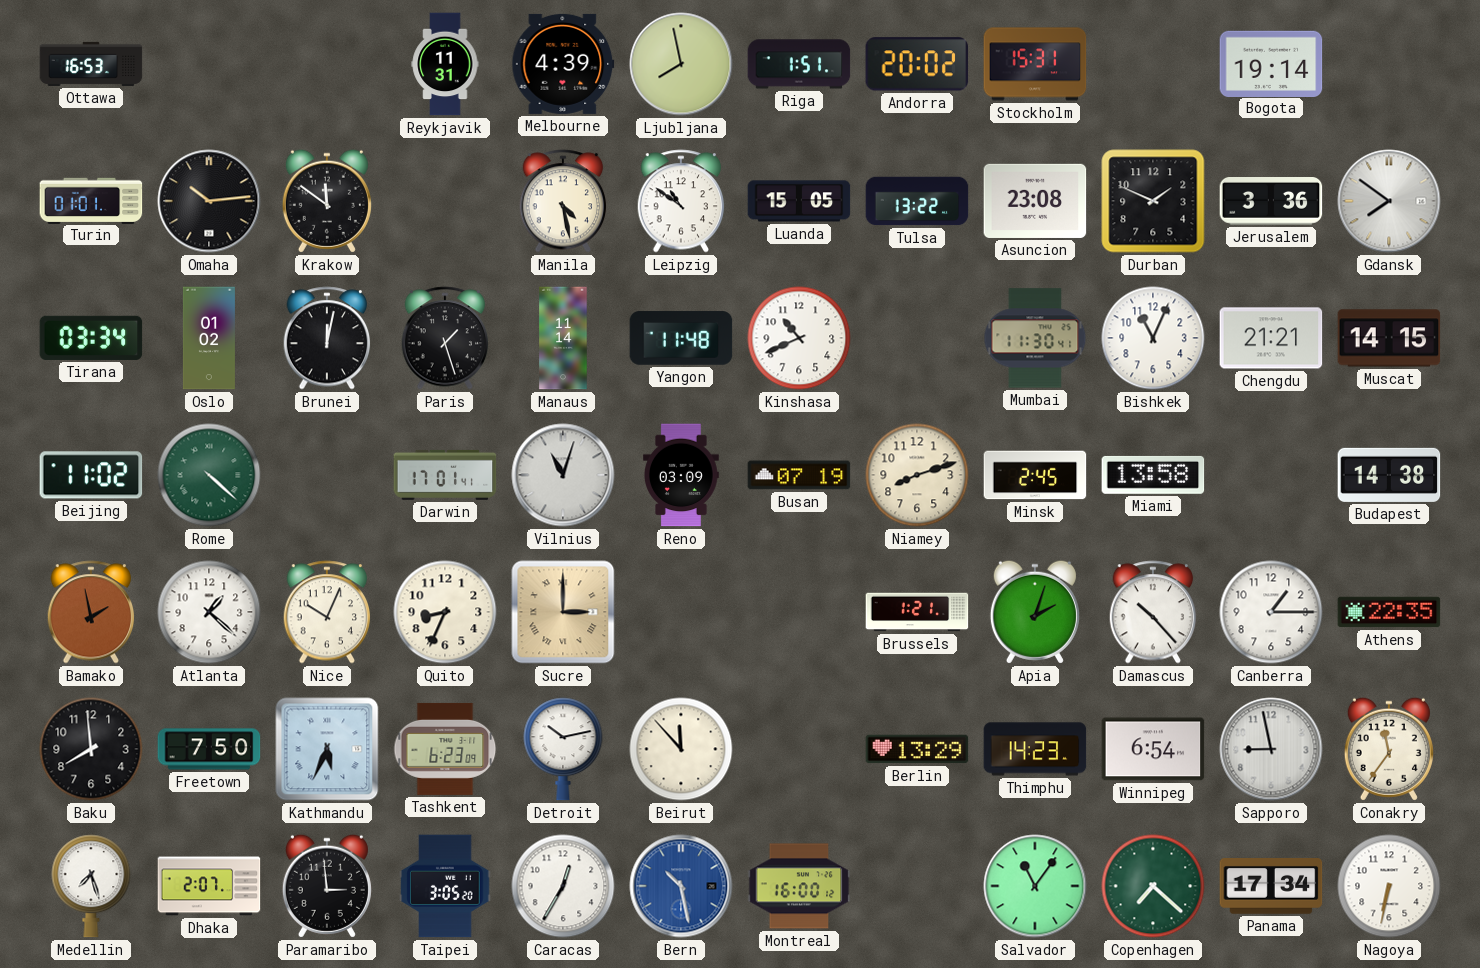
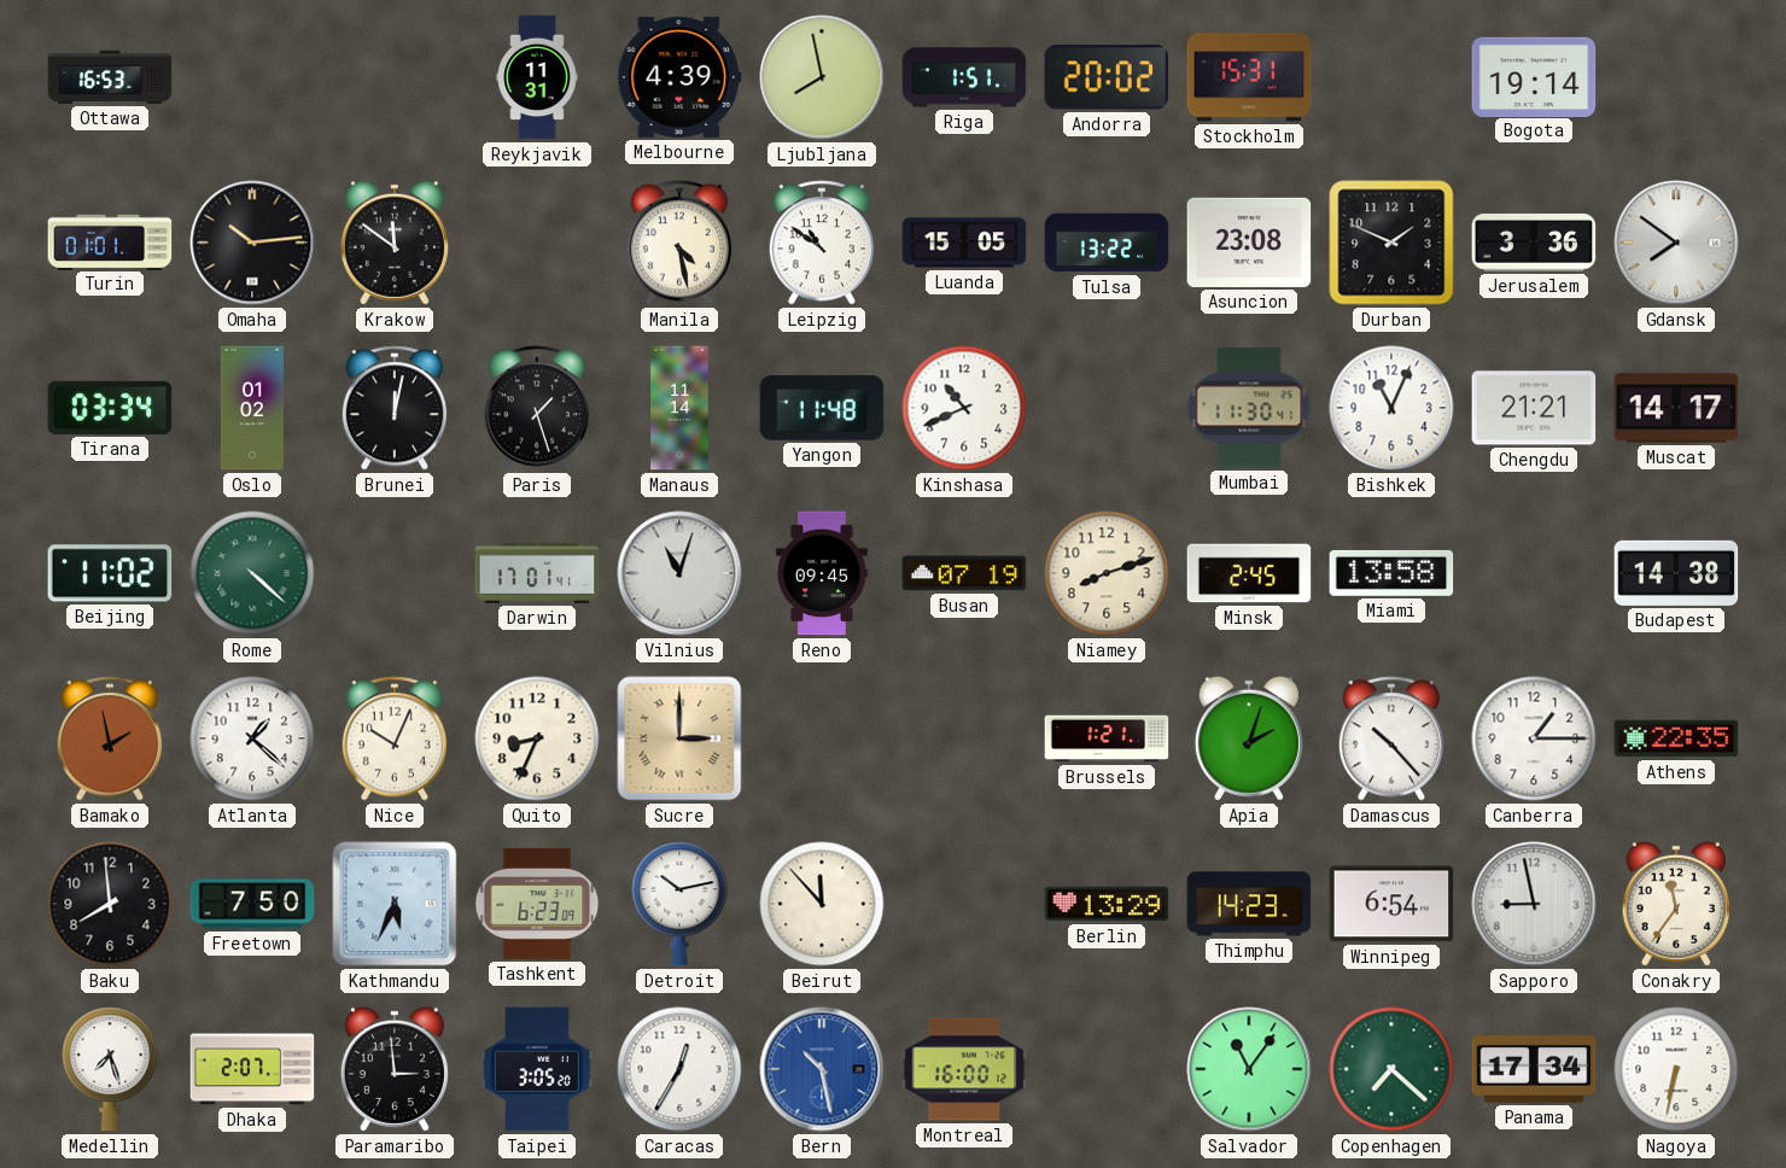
Muscat: 14:15 -> 14:17 (1676, 408)
Reno: 03:09 -> 09:45 (823, 573)
